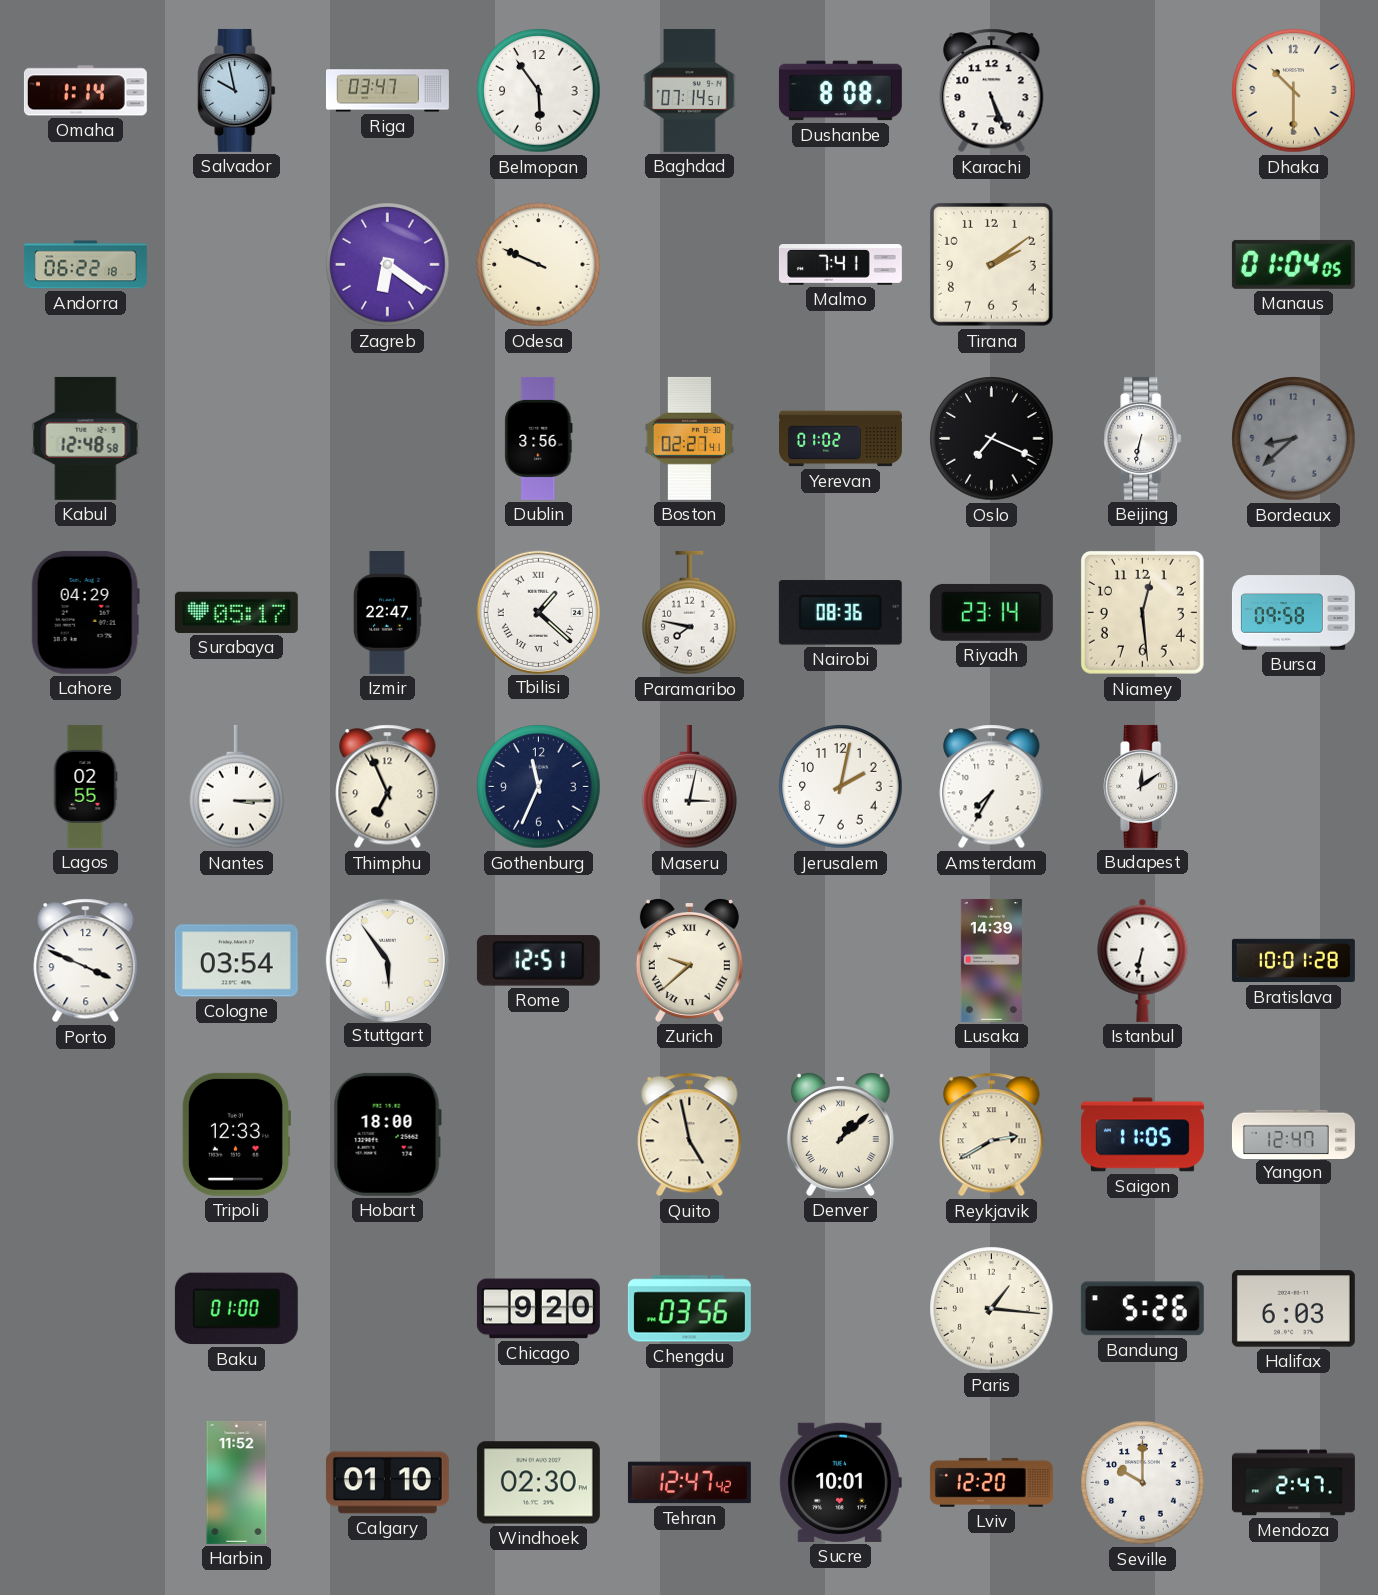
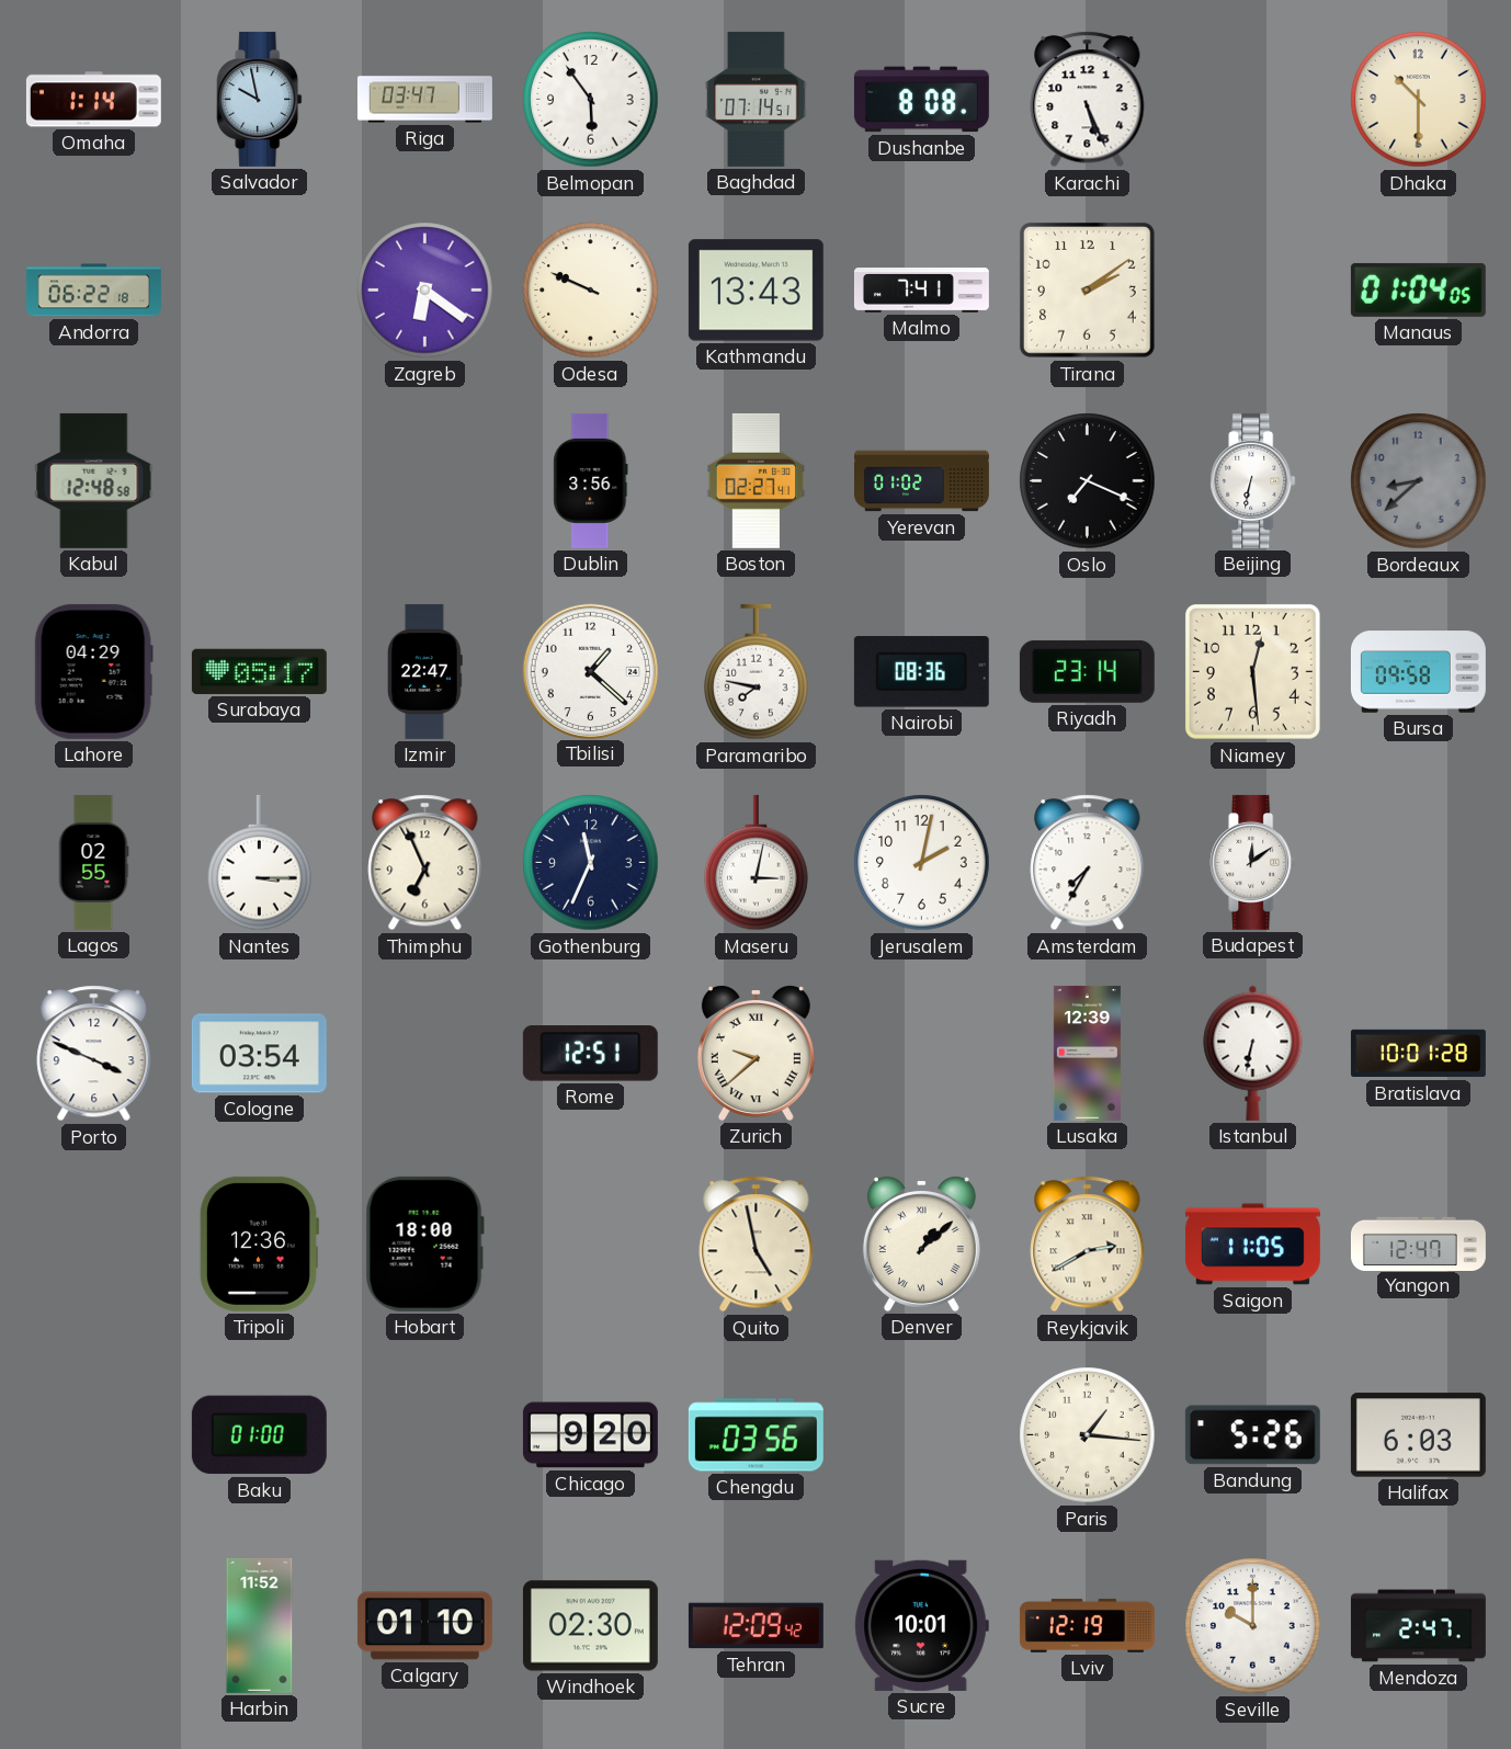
Kathmandu: none -> 13:43 (755, 291)
Tbilisi numerals: Roman -> Arabic (590, 671)
Stuttgart: 5:54 -> none (387, 960)
Lusaka: 14:39 -> 12:39 (1087, 1053)
Tripoli: 12:33 -> 12:36 (259, 1243)
Tehran: 12:47 -> 12:09 (755, 1626)
Lviv: 12:20 -> 12:19 (1087, 1625)
